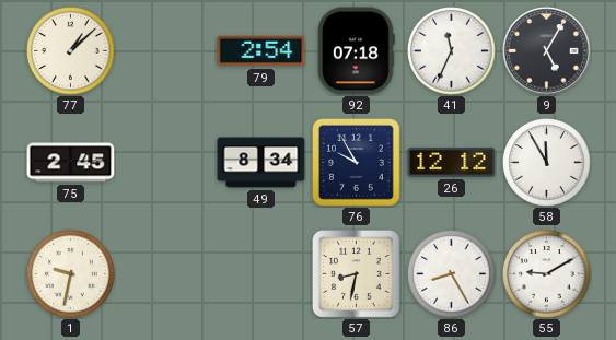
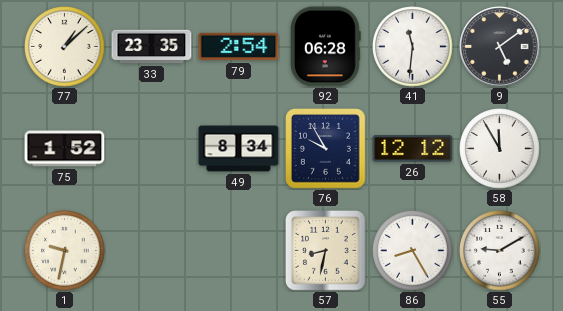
33: none -> 23:35 (152, 47)
92: 07:18 -> 06:28 (326, 47)
41: 11:34 -> 11:31 (413, 47)
9: 5:05 -> 5:09 (500, 47)
75: 2:45 -> 1:52 (65, 149)
